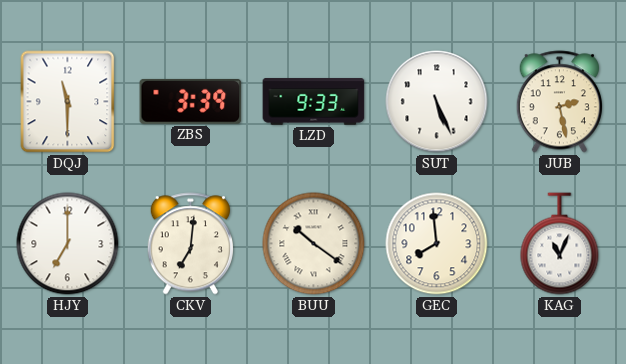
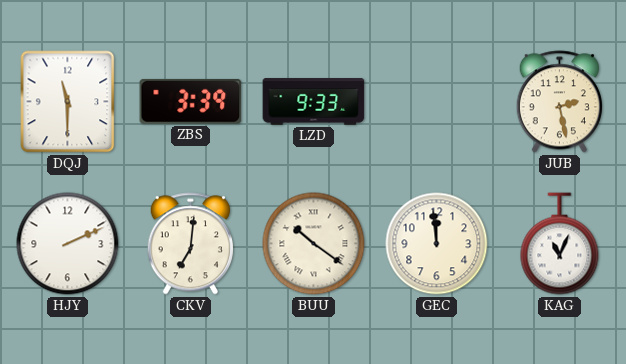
SUT: 5:26 -> none (437, 102)
HJY: 7:00 -> 2:11 (68, 244)
GEC: 7:59 -> 11:59 (437, 244)
